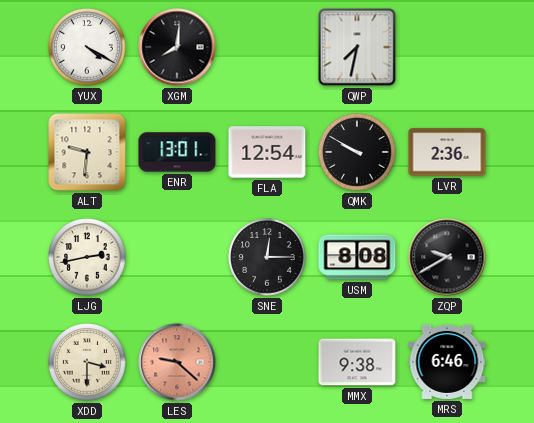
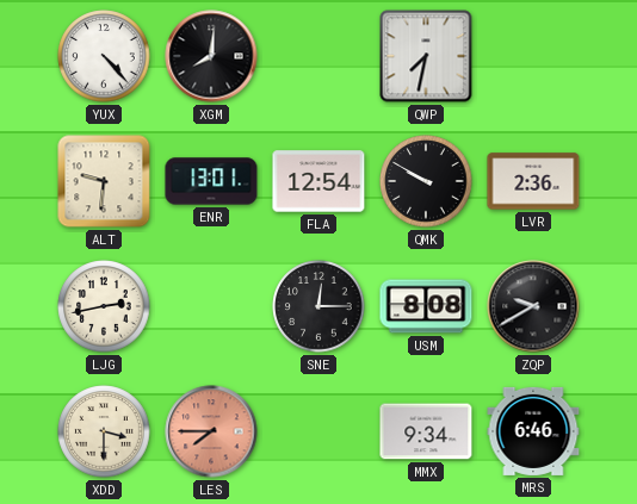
YUX: 4:20 -> 4:23 (104, 56)
LES: 9:22 -> 7:45 (211, 431)
MMX: 9:38 -> 9:34 (426, 431)
